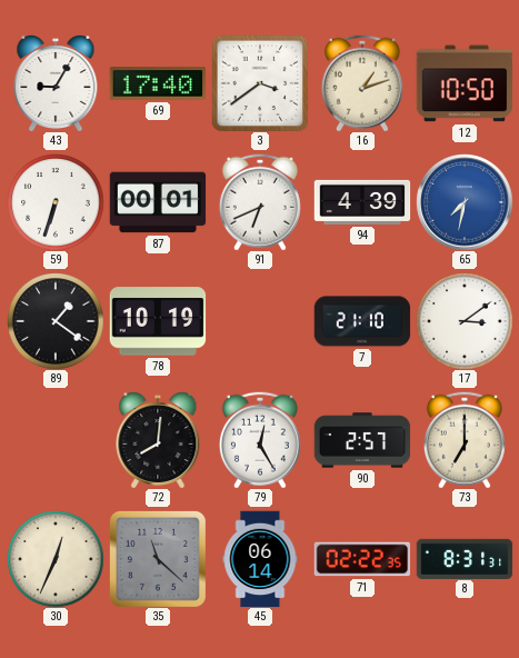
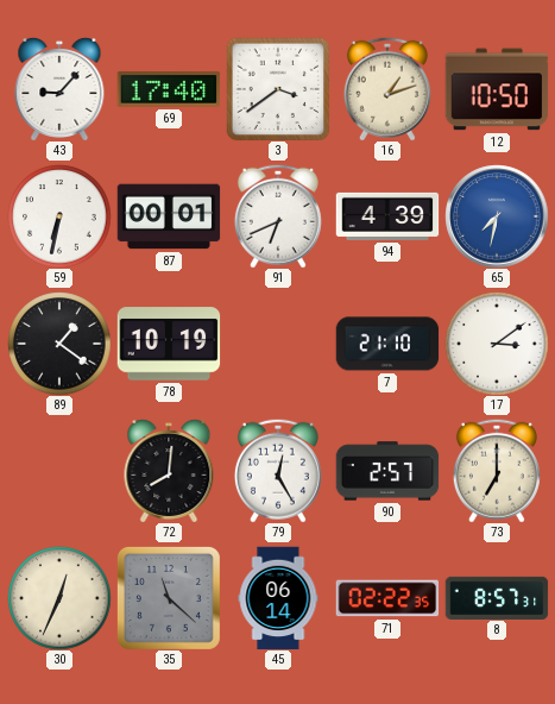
43: 9:05 -> 9:07 (59, 89)
59: 6:33 -> 6:32 (59, 216)
8: 8:31 -> 8:57 (497, 597)
